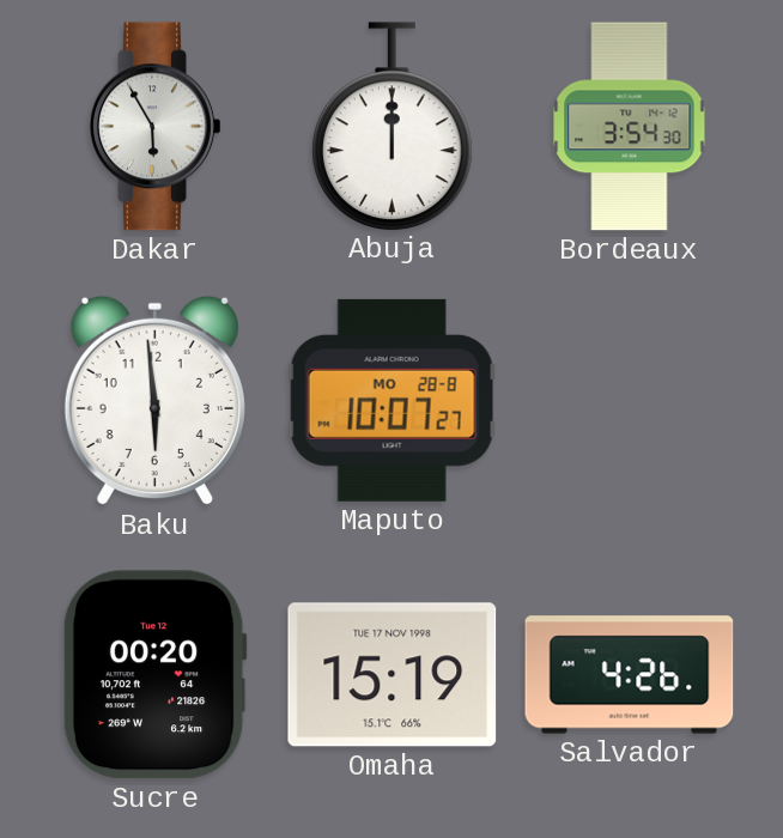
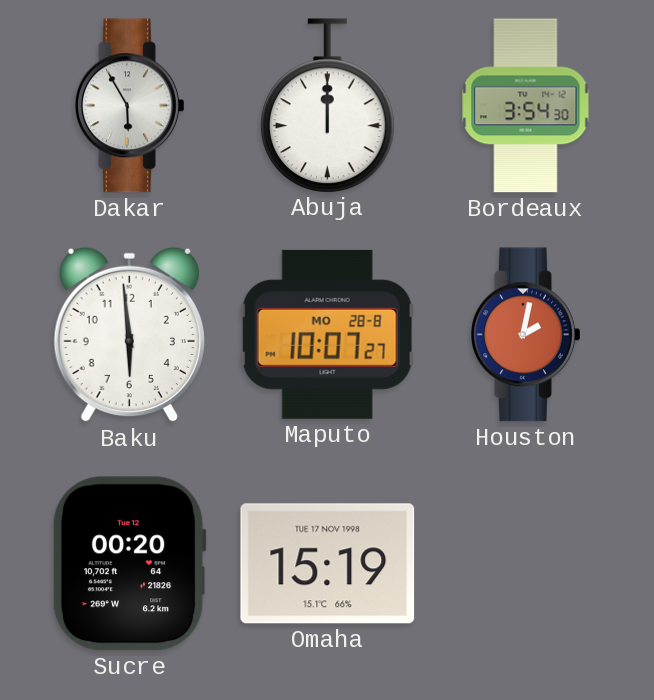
Houston: none -> 2:02 (526, 335)
Salvador: 4:26 -> none (630, 675)
